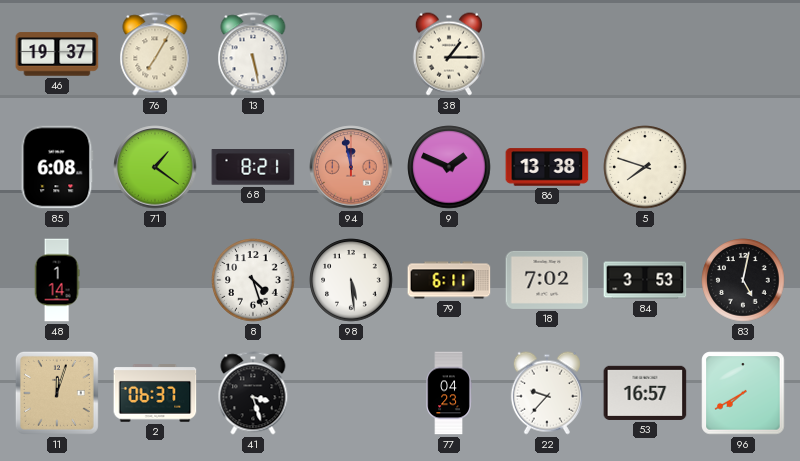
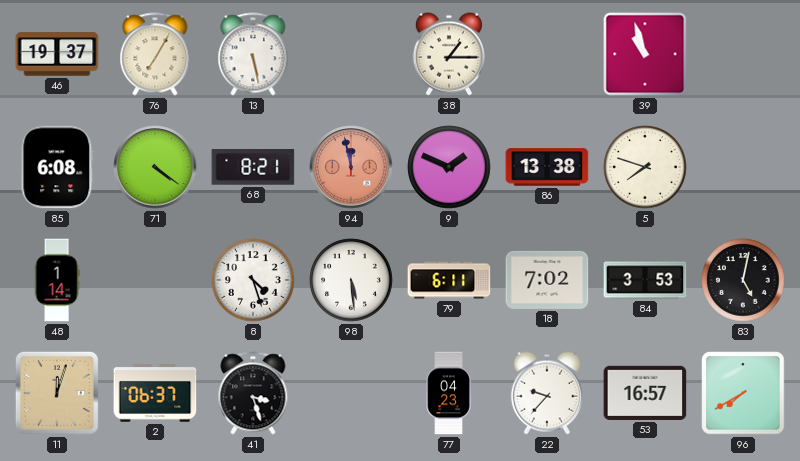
39: none -> 10:57 (645, 54)
71: 1:21 -> 4:21 (155, 167)
